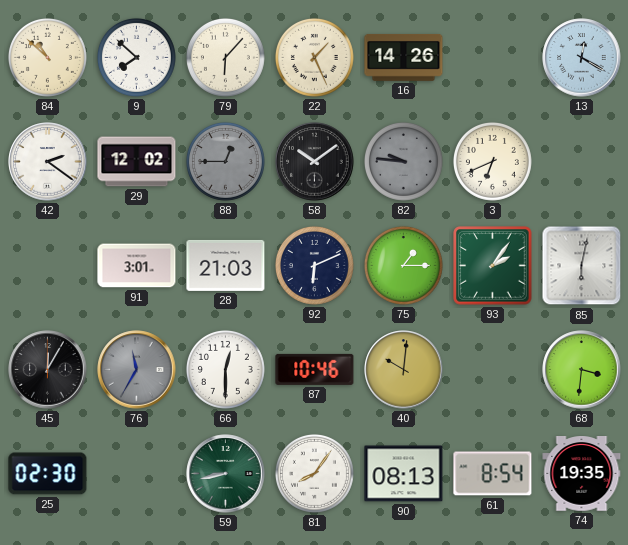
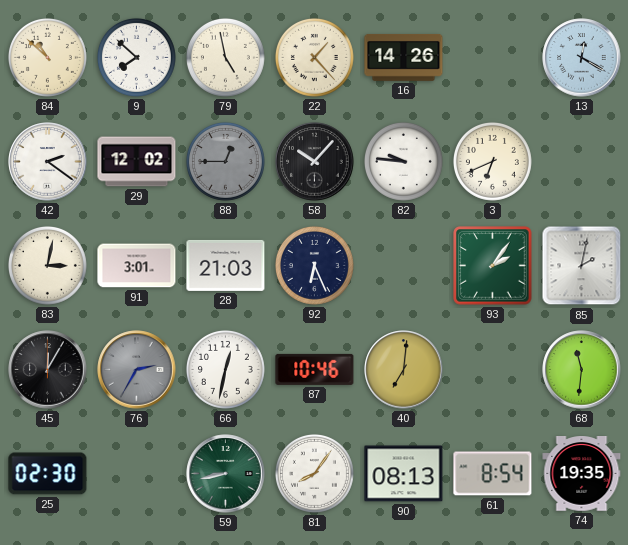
79: 6:07 -> 4:58 (225, 57)
22: 1:26 -> 1:23 (314, 57)
58: 10:09 -> 10:07 (315, 162)
82 dial: grey -> white (403, 161)
83: none -> 3:02 (47, 265)
92: 6:11 -> 6:26 (314, 265)
75: 1:15 -> none (403, 265)
85: 6:02 -> 2:02 (582, 266)
76: 11:35 -> 2:35 (137, 370)
66: 12:30 -> 12:32 (225, 369)
40: 10:01 -> 7:01 (404, 370)
68: 3:31 -> 11:31 (582, 370)
